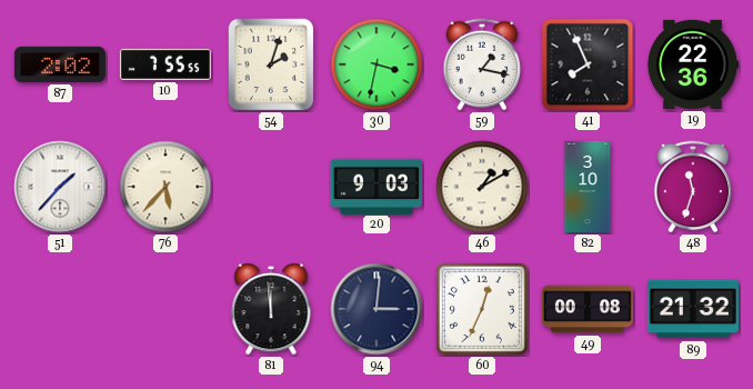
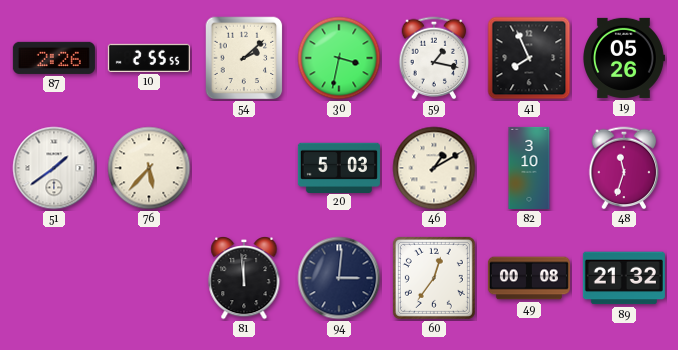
87: 2:02 -> 2:26 (54, 58)
10: 7:55 -> 2:55 (149, 58)
54: 2:03 -> 2:08 (244, 58)
19: 22:36 -> 05:26 (624, 58)
51: 1:37 -> 1:39 (54, 168)
20: 9:03 -> 5:03 (339, 167)
60: 12:34 -> 12:36 (434, 278)
